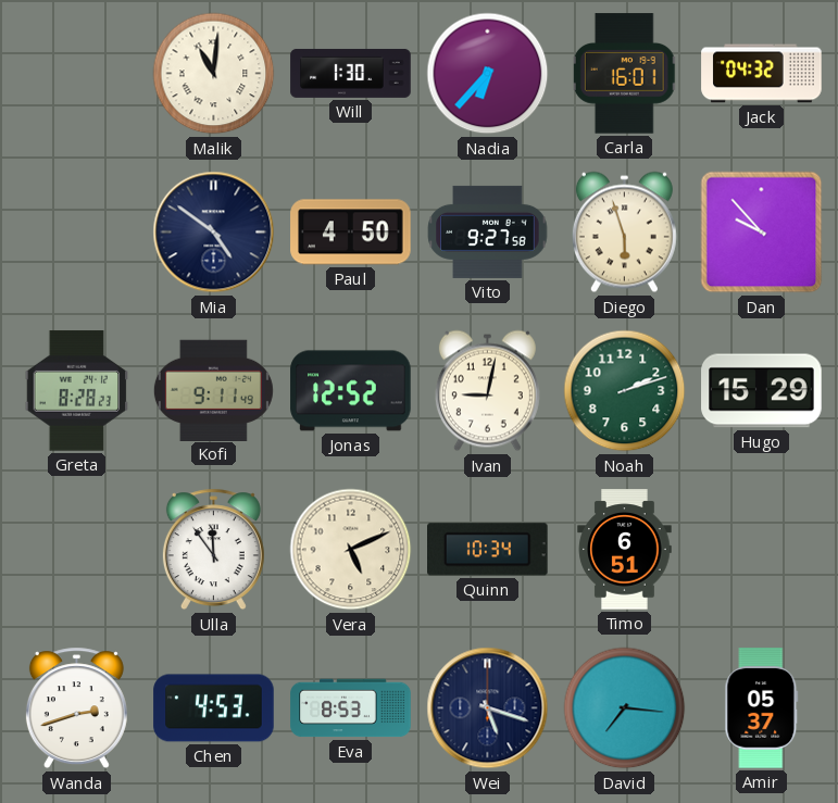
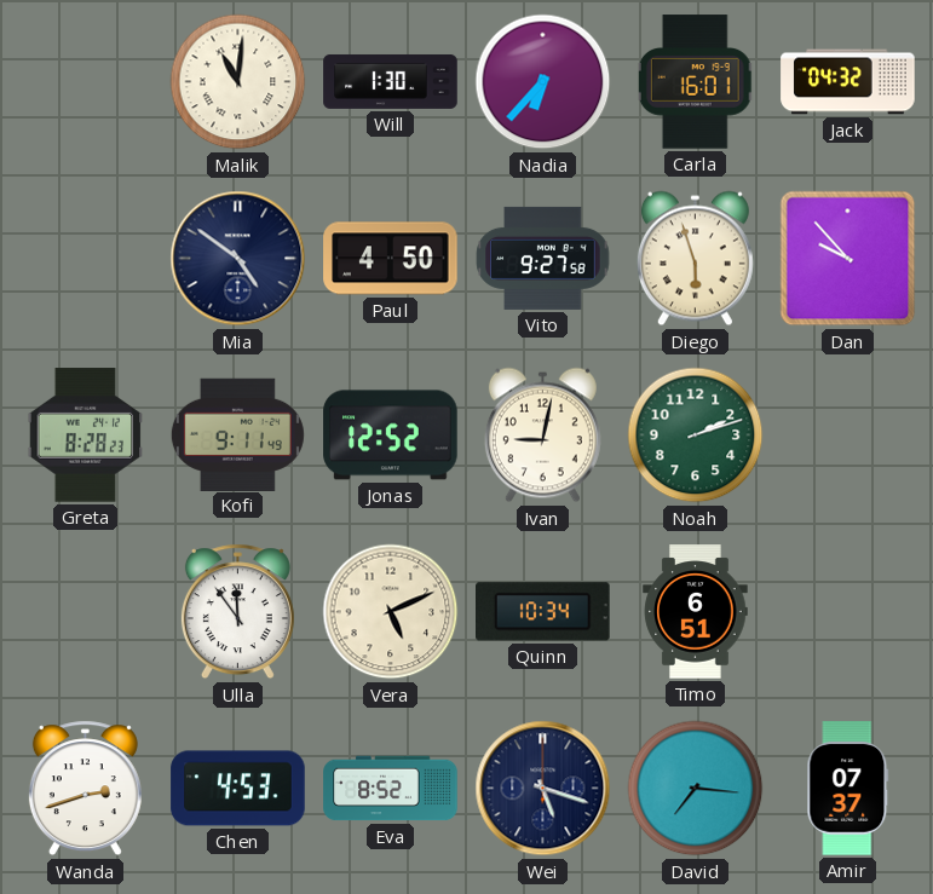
Hugo: 15:29 -> none (762, 391)
Eva: 8:53 -> 8:52 (391, 789)
Amir: 05:37 -> 07:37 (848, 789)
